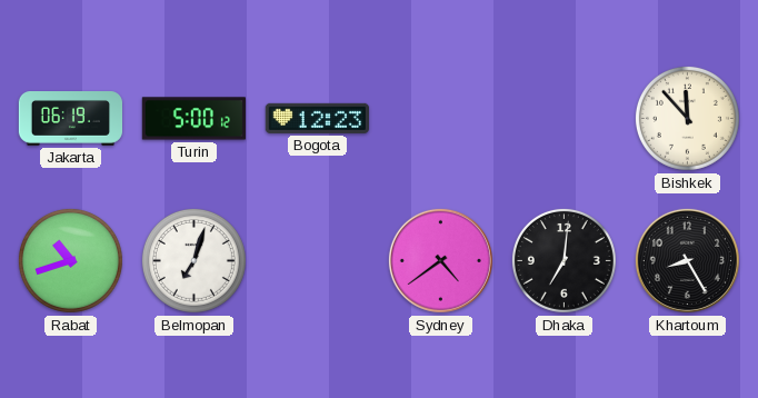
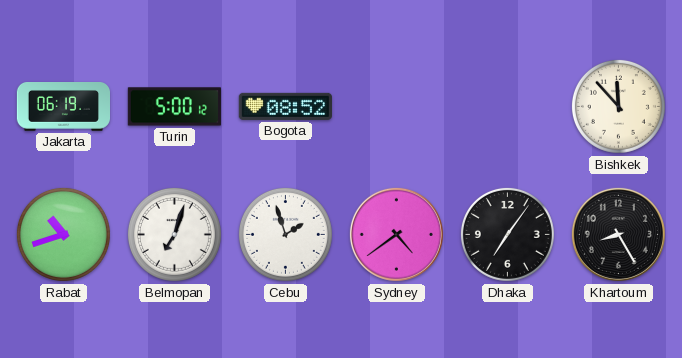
Bogota: 12:23 -> 08:52 (285, 106)
Cebu: none -> 1:57 (285, 234)
Dhaka: 7:01 -> 7:06 (507, 234)
